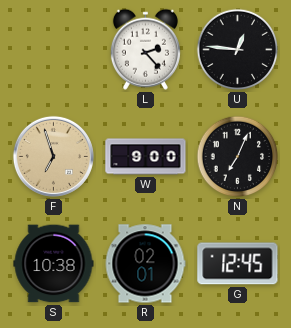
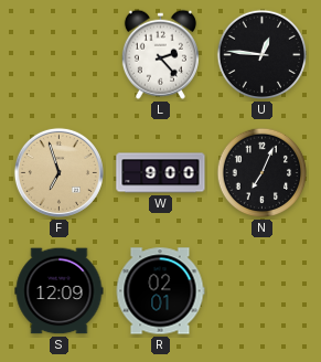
S: 10:38 -> 12:09 (60, 291)
G: 12:45 -> none (238, 264)
